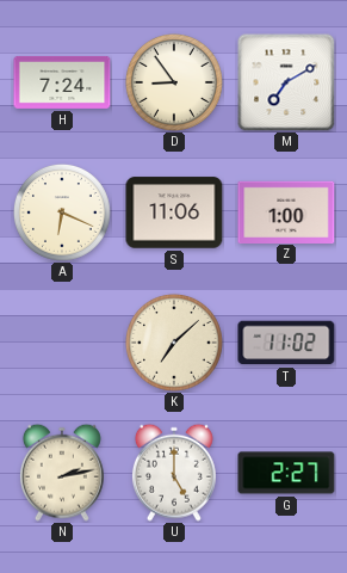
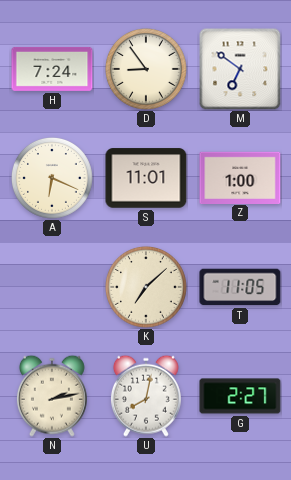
M: 7:10 -> 6:51 (240, 69)
S: 11:06 -> 11:01 (146, 178)
T: 11:02 -> 11:05 (240, 287)
U: 5:00 -> 8:02 (146, 396)
